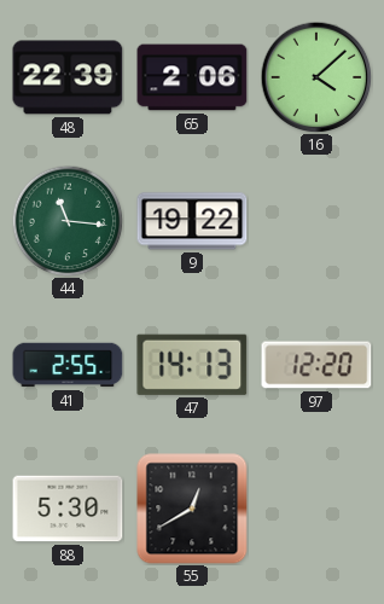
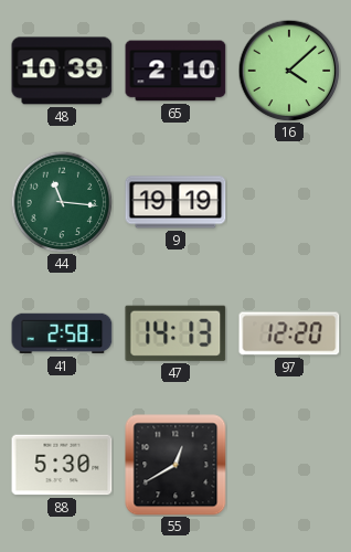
48: 22:39 -> 10:39 (62, 71)
65: 2:06 -> 2:10 (175, 71)
9: 19:22 -> 19:19 (175, 202)
41: 2:55 -> 2:58 (62, 333)
